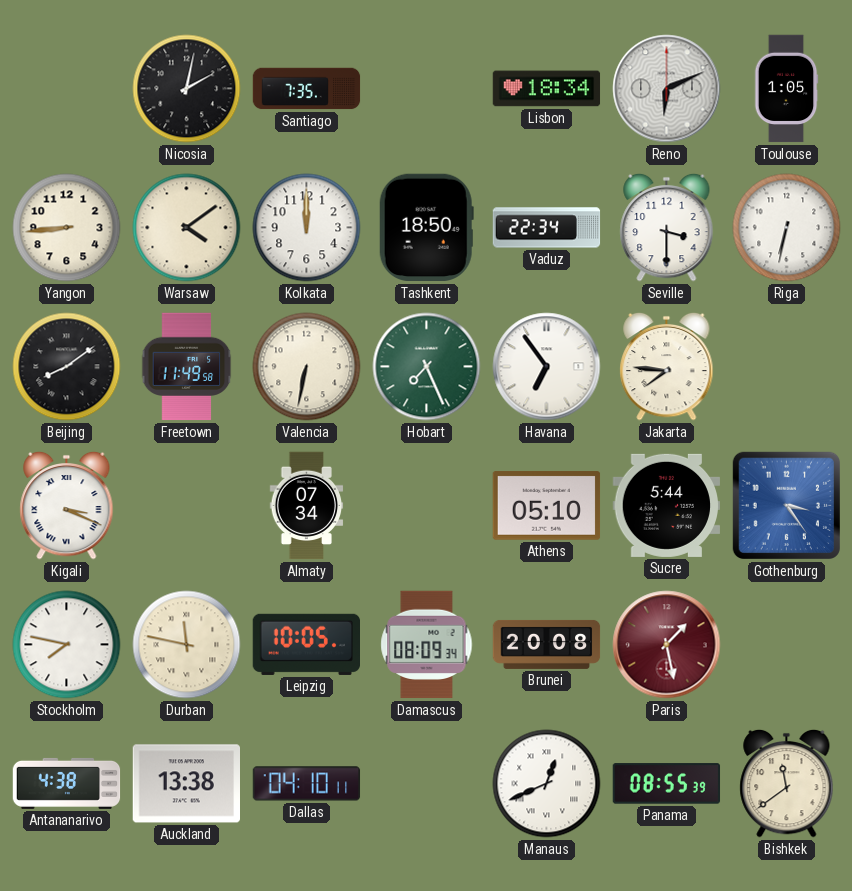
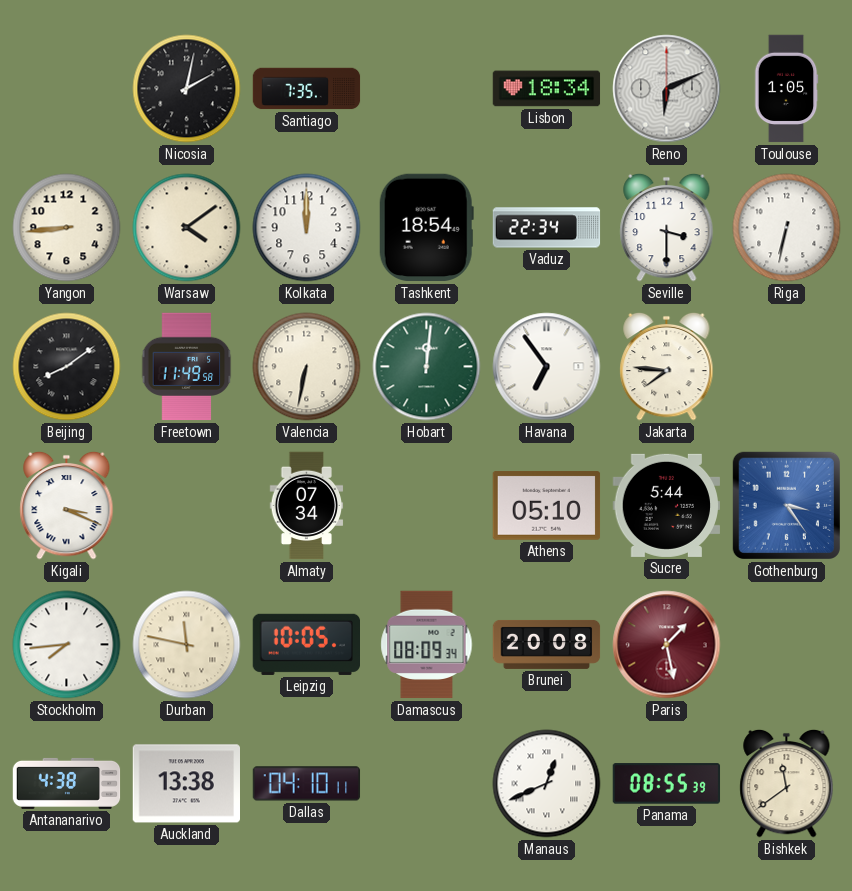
Tashkent: 18:50 -> 18:54 (426, 228)
Hobart: 7:26 -> 12:01 (427, 367)
Stockholm: 7:47 -> 7:44 (67, 645)
